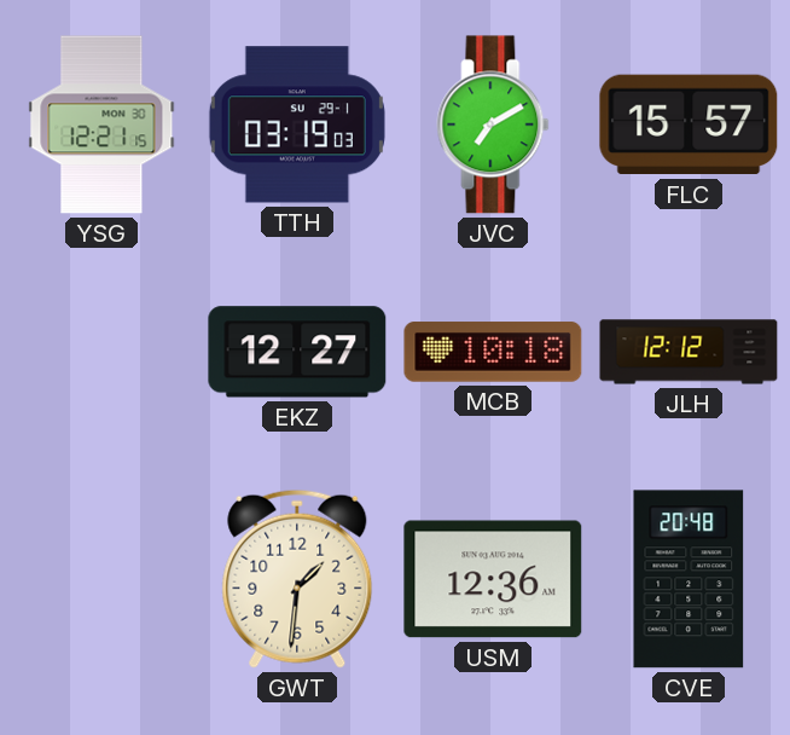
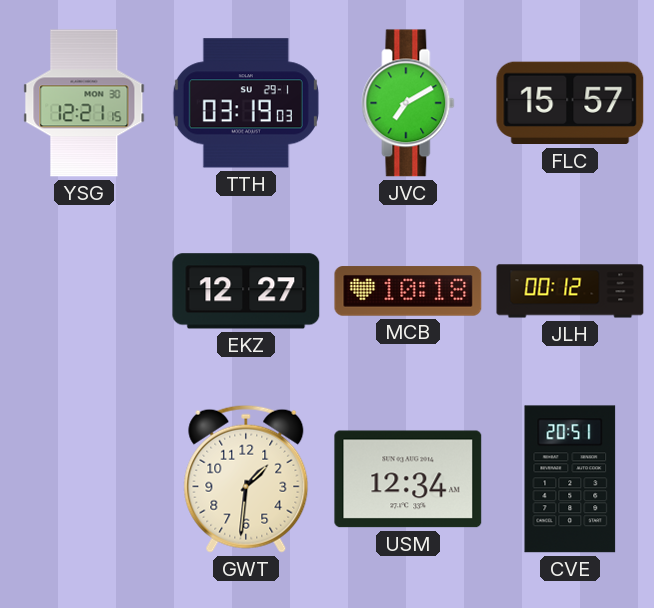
JLH: 12:12 -> 00:12 (570, 291)
USM: 12:36 -> 12:34 (408, 479)
CVE: 20:48 -> 20:51 (570, 479)
